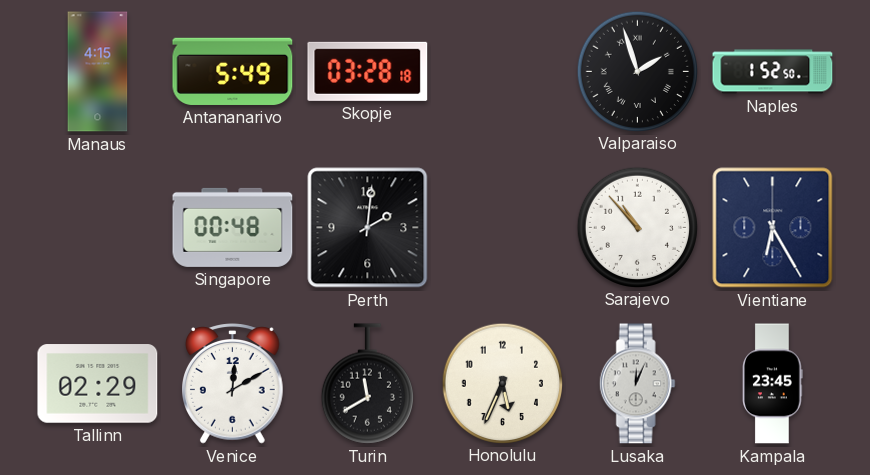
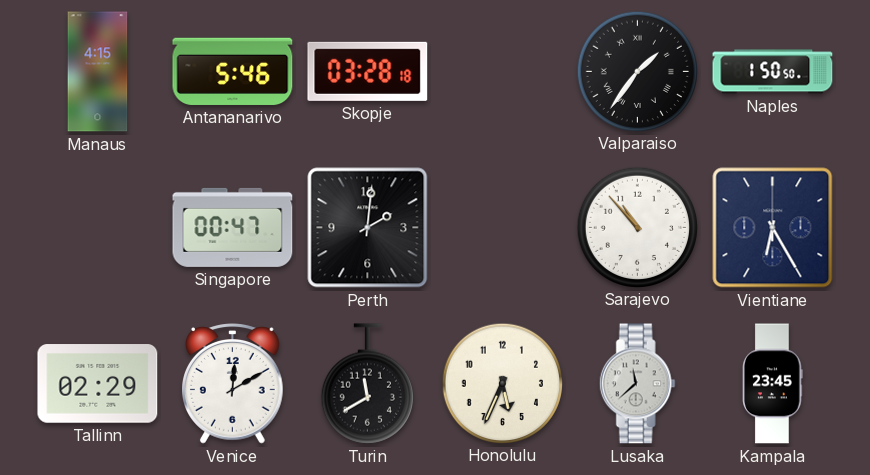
Antananarivo: 5:49 -> 5:46 (233, 71)
Valparaiso: 1:57 -> 1:36 (637, 71)
Naples: 1:52 -> 1:50 (773, 72)
Singapore: 00:48 -> 00:47 (233, 227)
Lusaka: 12:04 -> 11:38 (637, 384)
